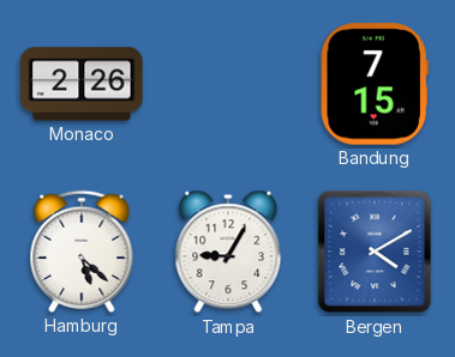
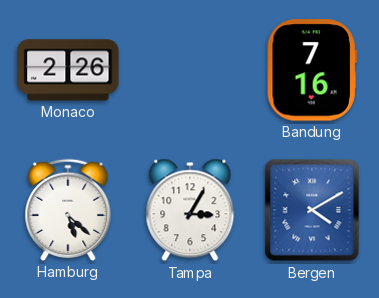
Bandung: 7:15 -> 7:16 (312, 70)
Tampa: 9:05 -> 3:05 (190, 210)
